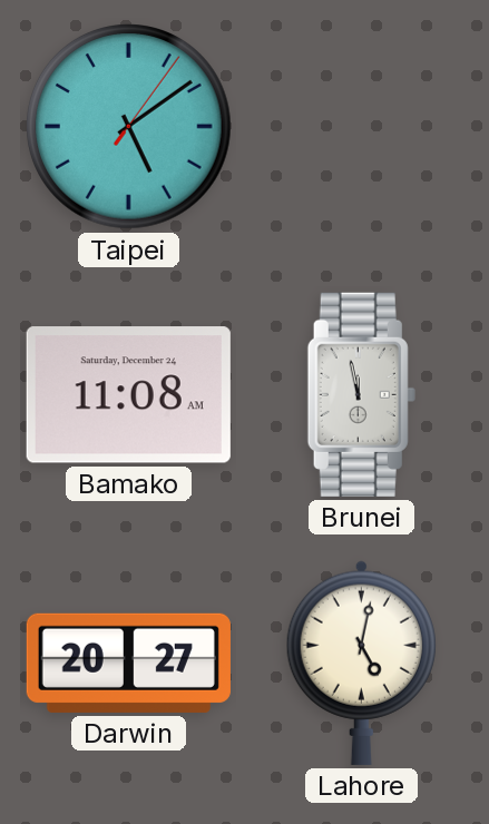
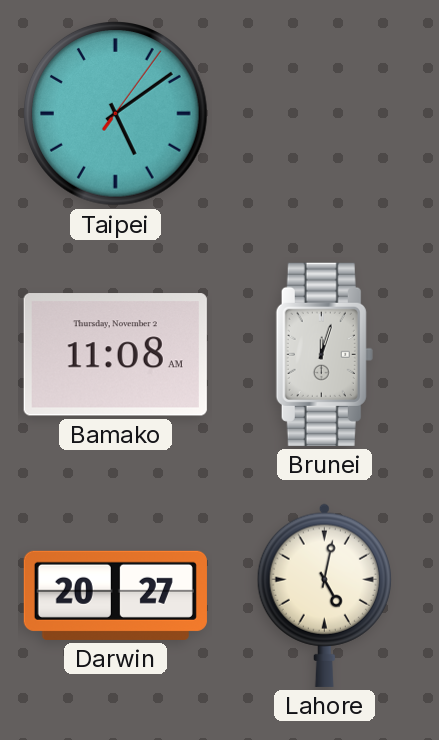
Bamako date: Saturday, December 24 -> Thursday, November 2 (115, 355)
Brunei: 11:58 -> 12:03 (324, 354)
